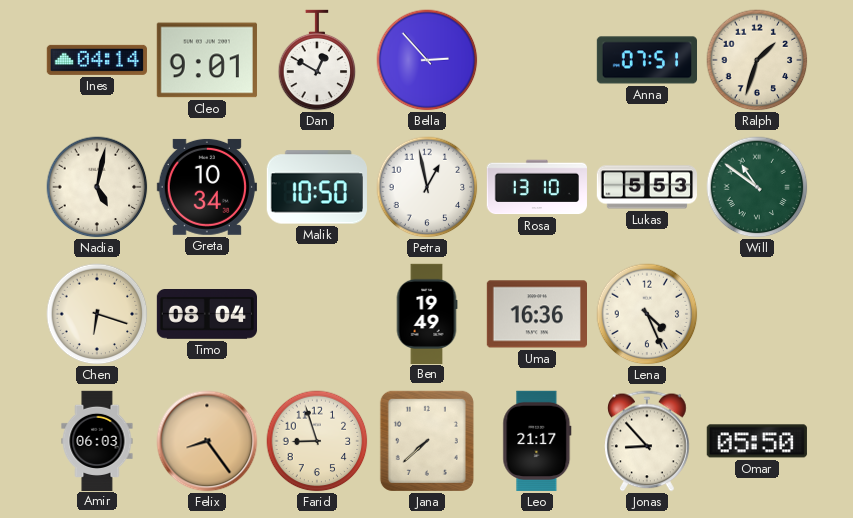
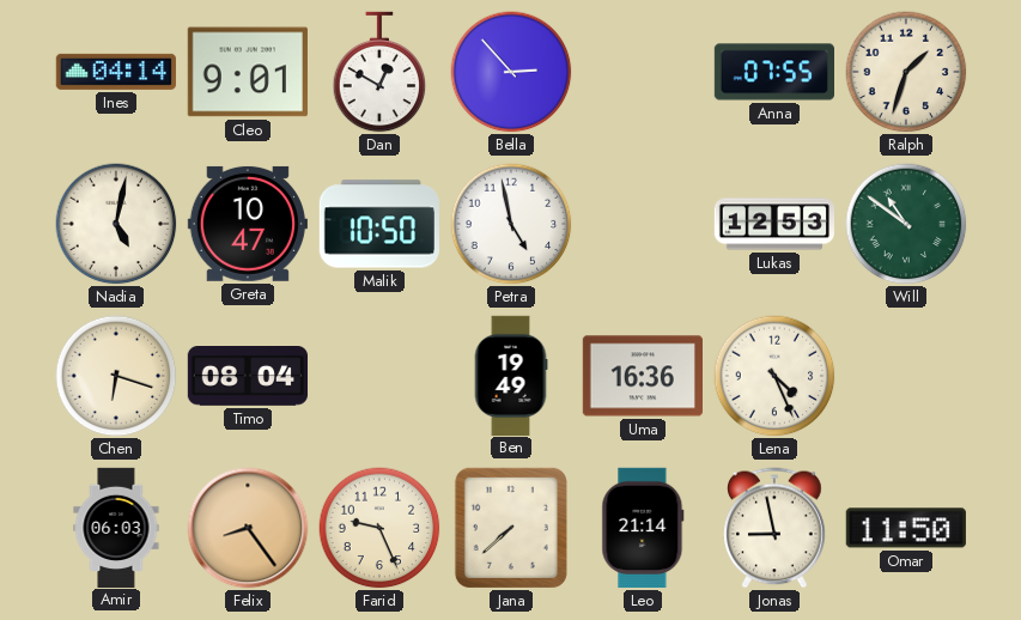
Anna: 07:51 -> 07:55 (773, 72)
Greta: 10:34 -> 10:47 (248, 224)
Petra: 12:58 -> 4:58 (511, 224)
Rosa: 13:10 -> none (537, 187)
Lukas: 5:53 -> 12:53 (773, 224)
Farid: 8:57 -> 9:26 (379, 528)
Leo: 21:17 -> 21:14 (643, 528)
Jonas: 8:53 -> 8:58 (776, 528)
Omar: 05:50 -> 11:50 (906, 528)
